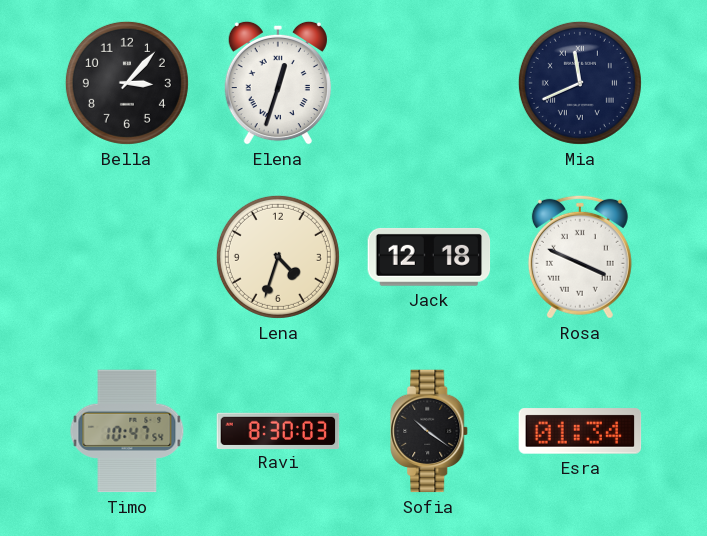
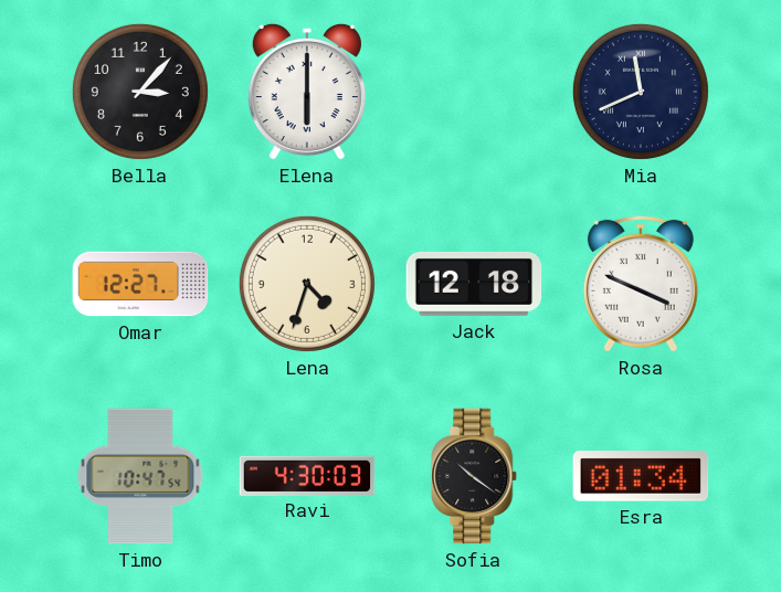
Elena: 12:33 -> 6:00 (307, 92)
Omar: none -> 12:27 (140, 284)
Ravi: 8:30 -> 4:30 (307, 475)
